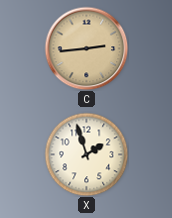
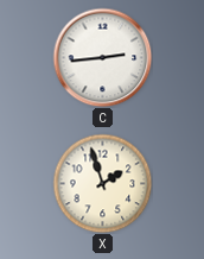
C dial: champagne -> white (102, 57)
